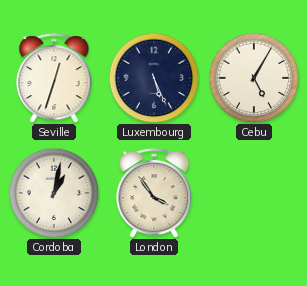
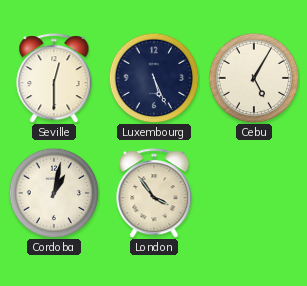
Seville: 12:33 -> 12:30 (54, 78)
